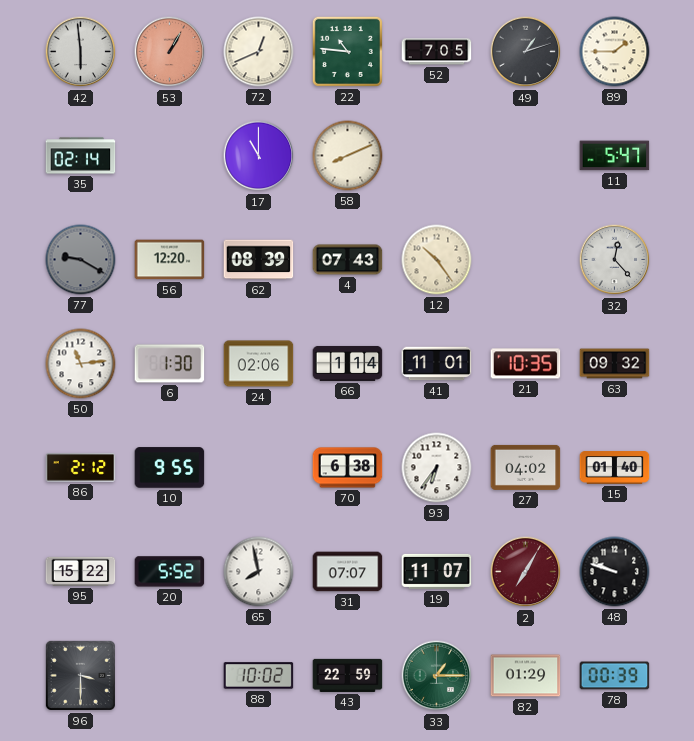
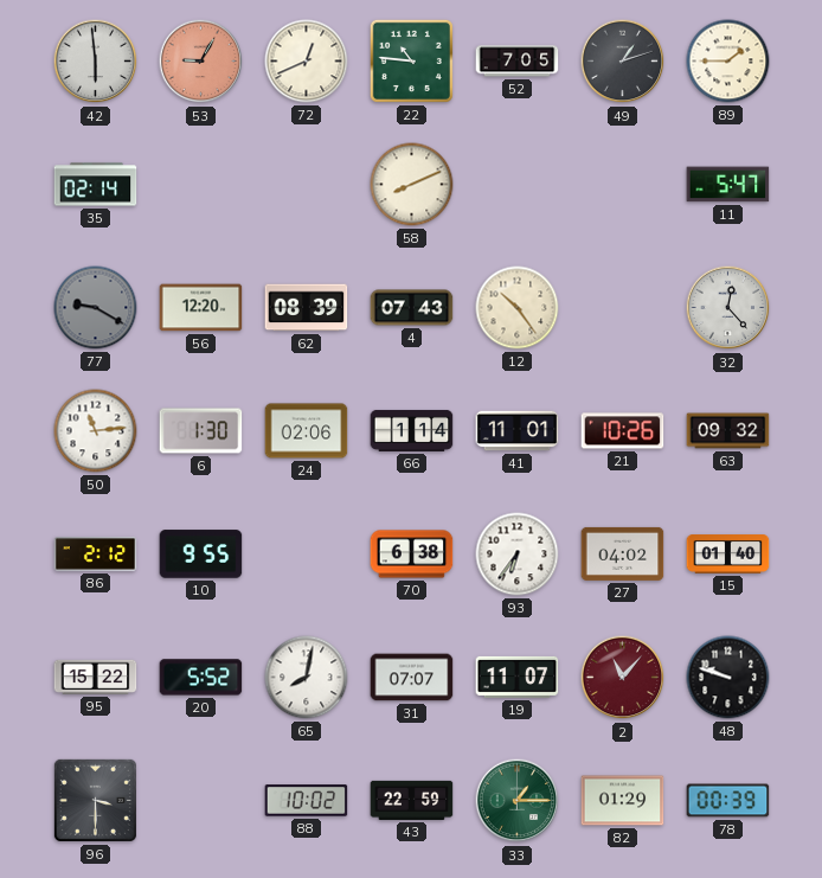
53: 1:05 -> 9:05 (201, 62)
17: 11:00 -> none (259, 156)
21: 10:35 -> 10:26 (623, 431)
65: 7:58 -> 8:02 (307, 678)
2: 7:05 -> 11:07 (623, 678)
